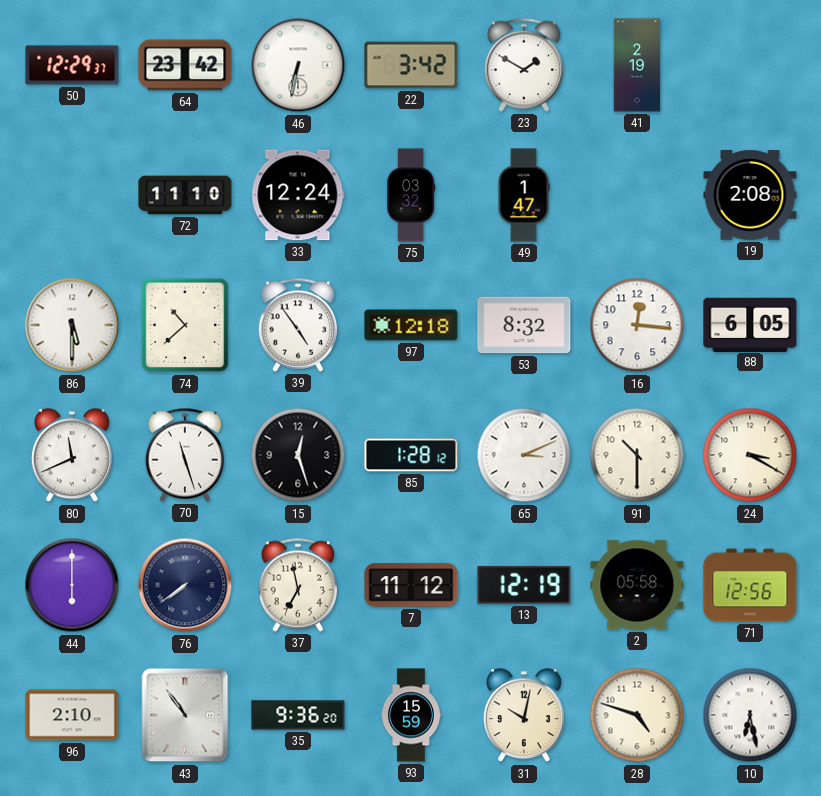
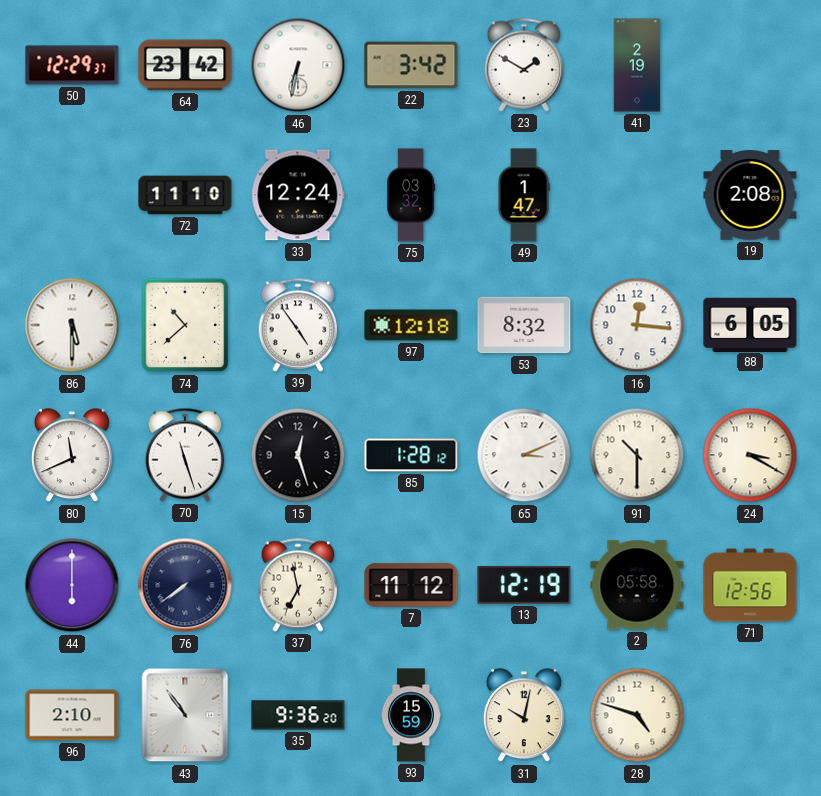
10: 6:28 -> none (750, 715)
